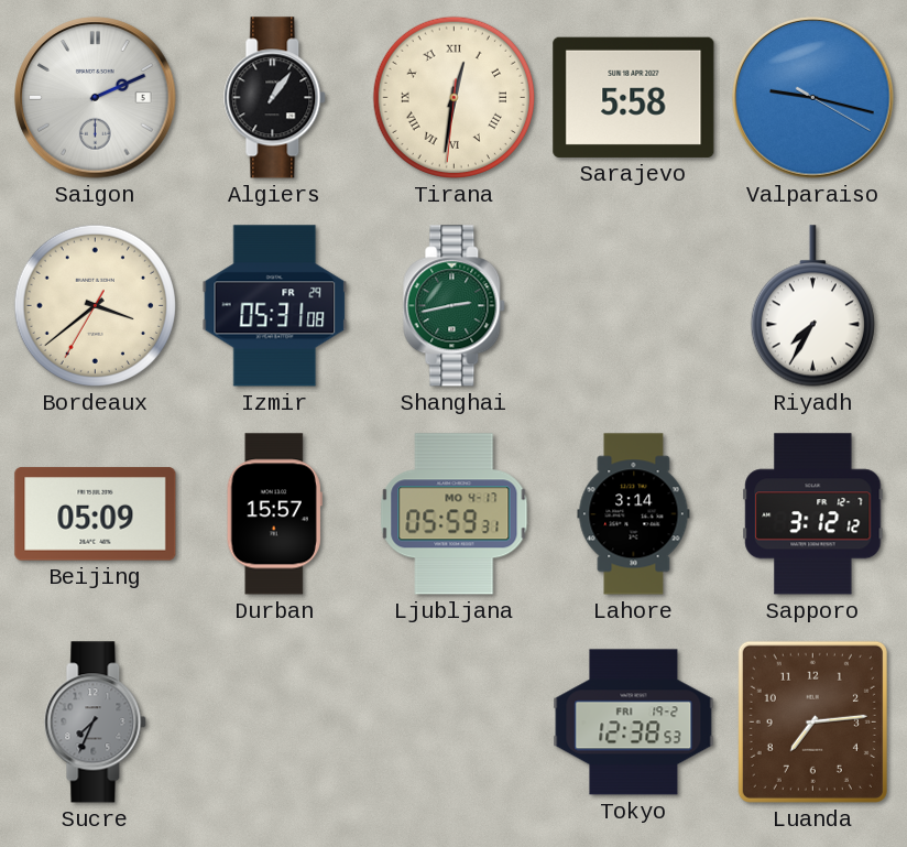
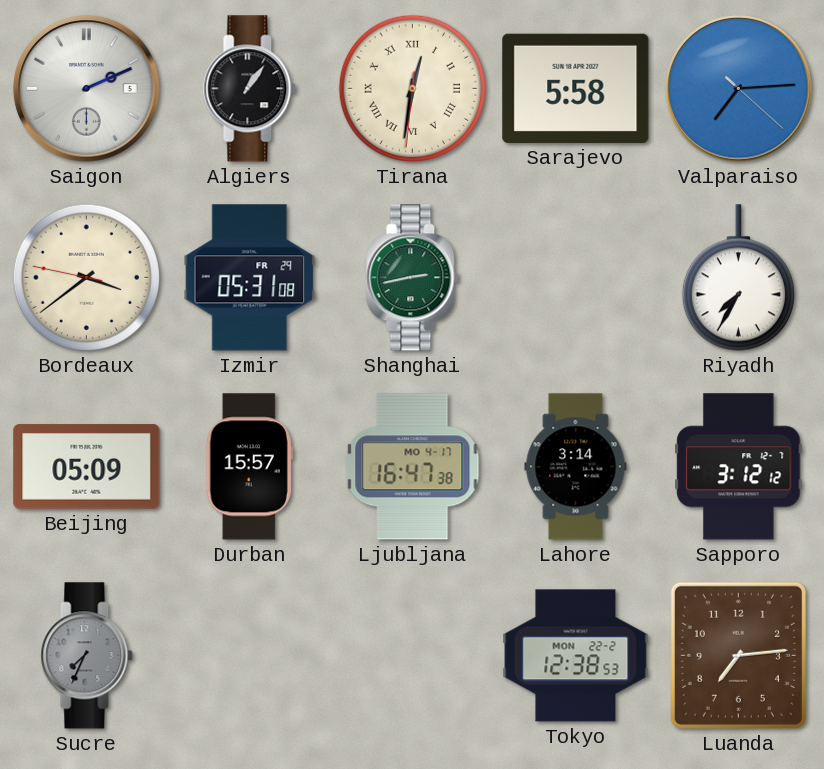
Valparaiso: 9:17 -> 7:14 (739, 89)
Bordeaux: 3:38:35 -> 3:38:47 (86, 277)
Ljubljana: 05:59 -> 16:47 (413, 467)
Tokyo date: FRI 19-2 -> MON 22-2 (576, 656)
